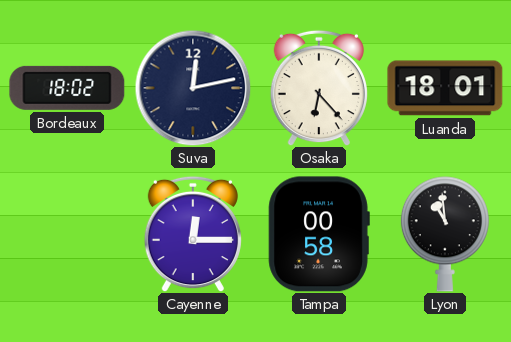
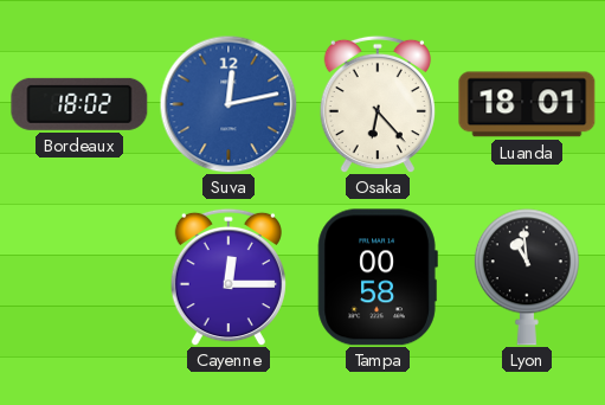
Suva dial: navy -> blue (229, 104)
